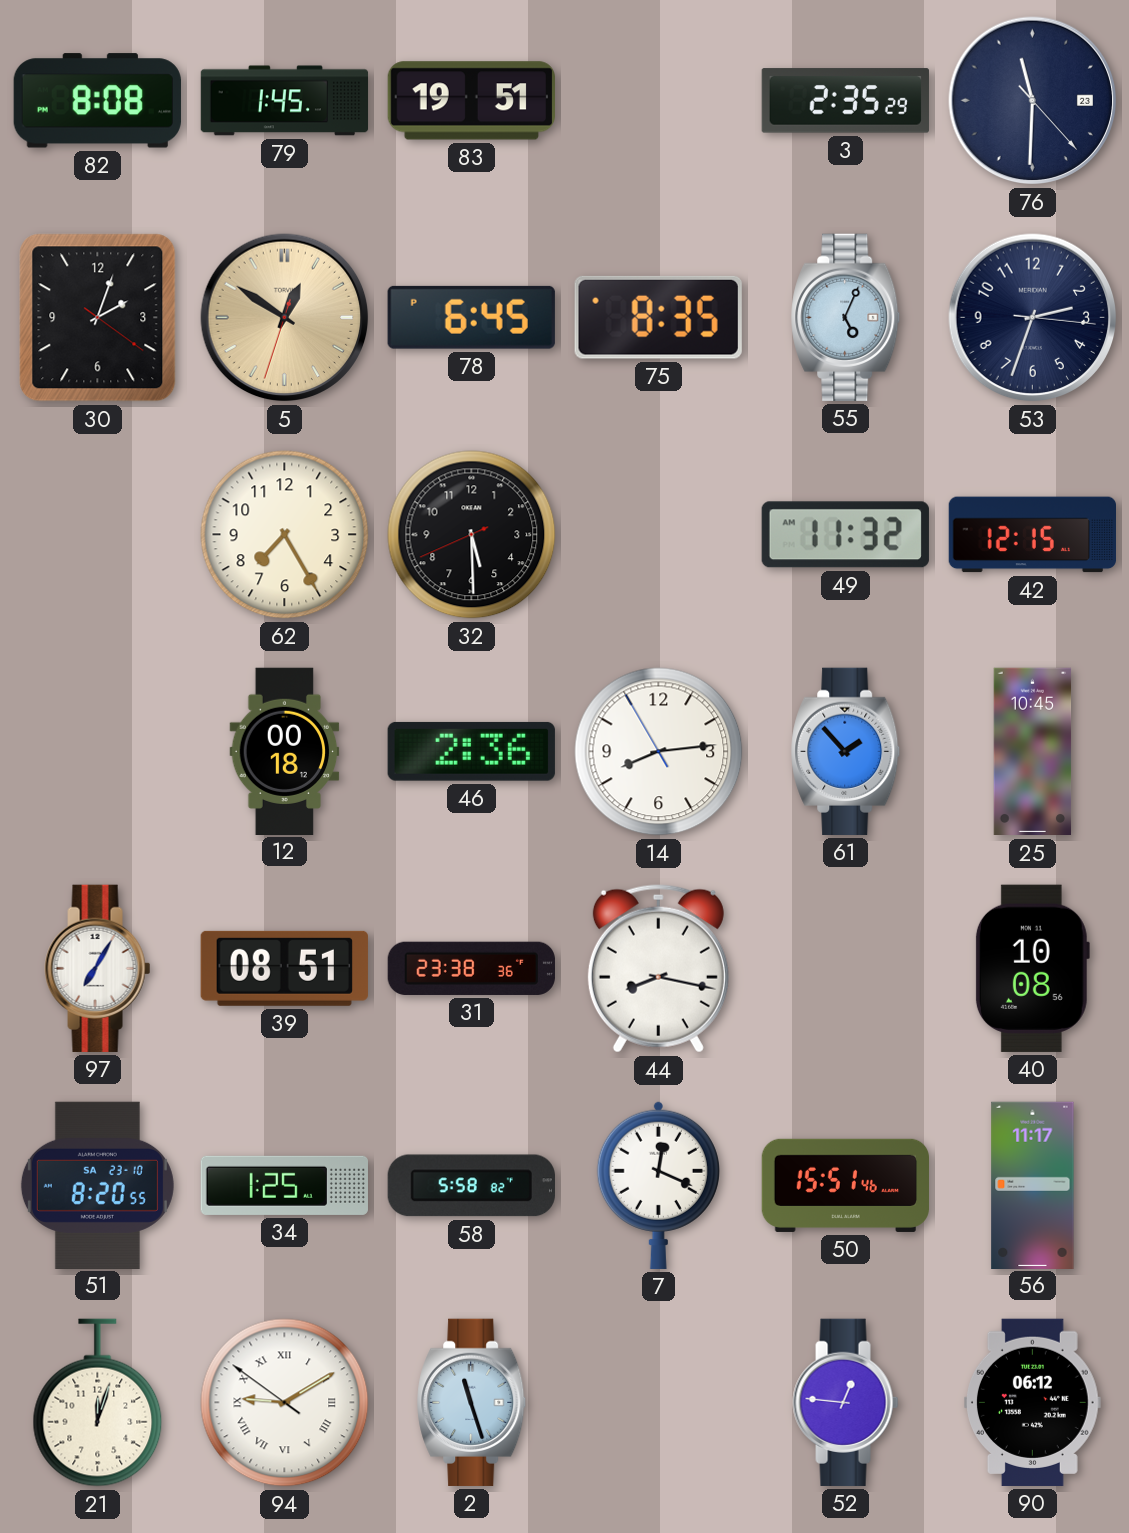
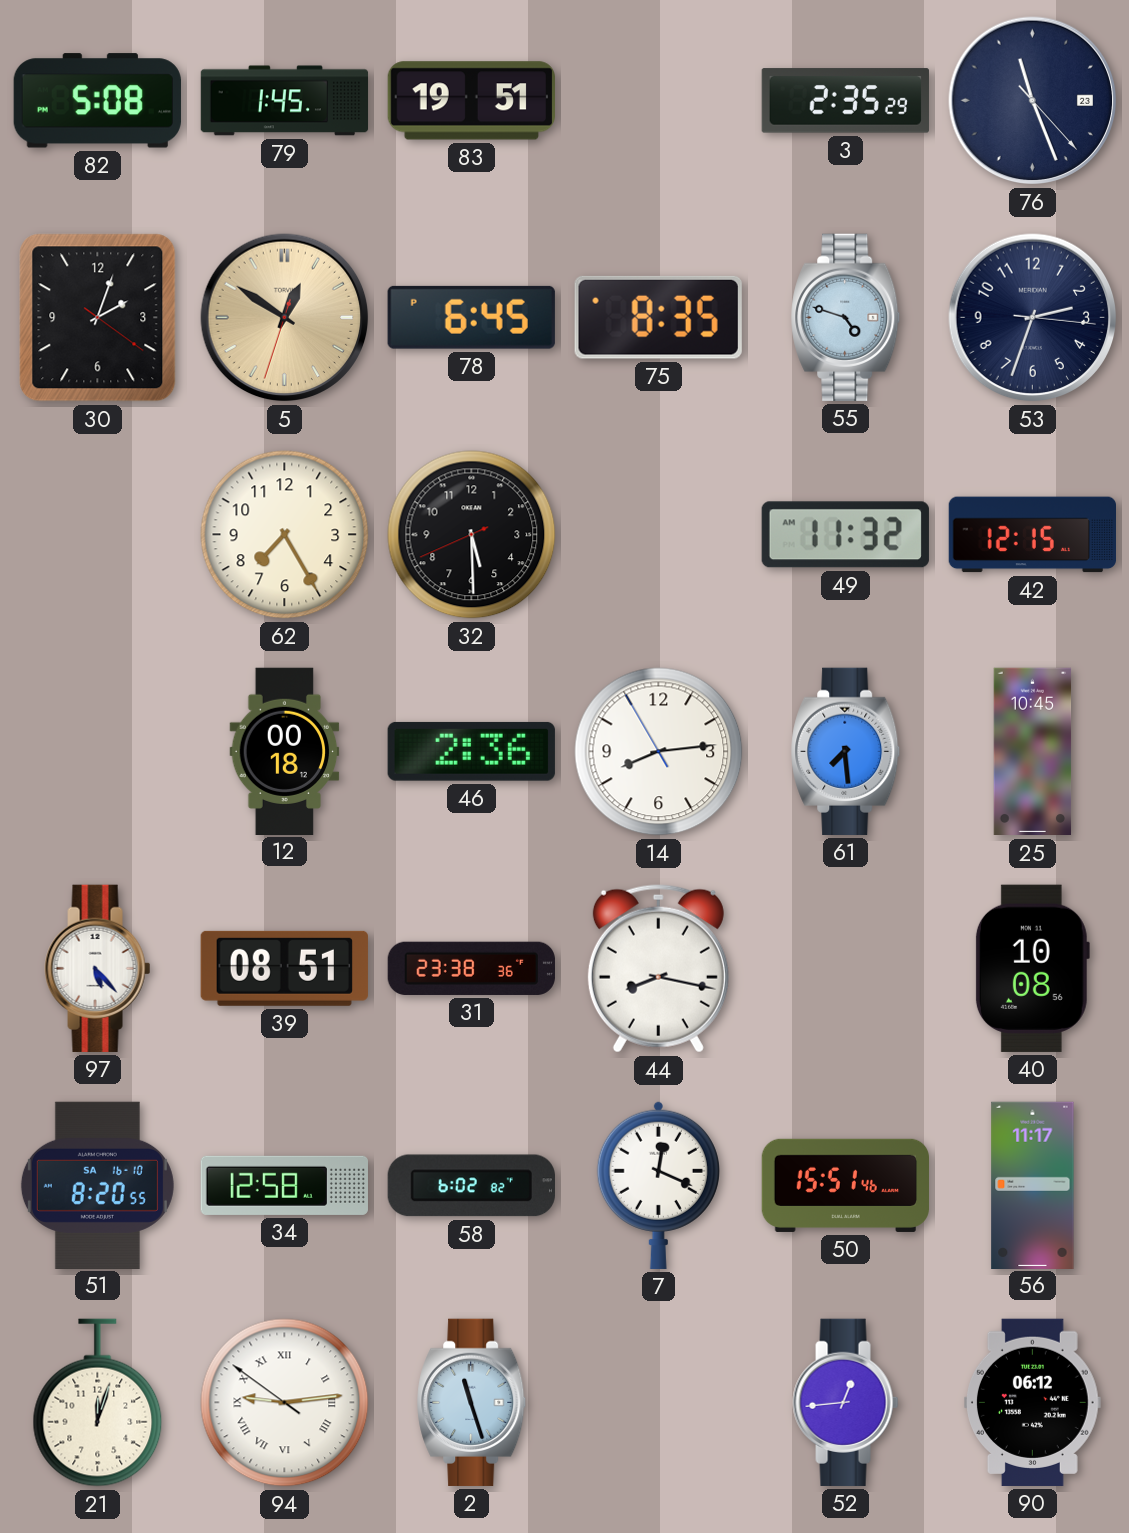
82: 8:08 -> 5:08 (97, 101)
76: 11:30 -> 11:26 (1033, 101)
55: 5:04 -> 4:48 (846, 317)
61: 1:53 -> 7:29 (846, 751)
97: 7:05 -> 5:23 (98, 968)
51 date: SA 23-10 -> SA 16-10 (97, 1185)
34: 1:25 -> 12:58 (284, 1185)
58: 5:58 -> 6:02 (471, 1186)
94: 9:09 -> 9:13 (285, 1403)
52: 12:46 -> 12:44 (846, 1402)
